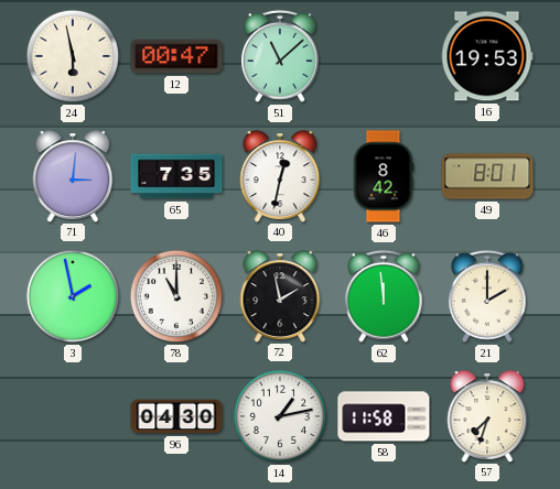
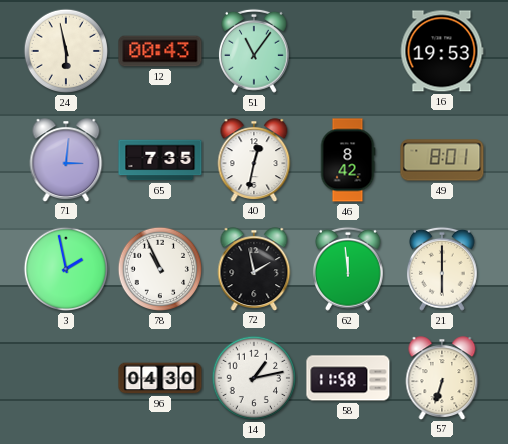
12: 00:47 -> 00:43 (160, 51)
51: 11:08 -> 11:06 (254, 51)
78: 11:00 -> 10:56 (160, 269)
21: 2:00 -> 6:00 (442, 269)
57: 7:33 -> 6:33 (442, 378)
